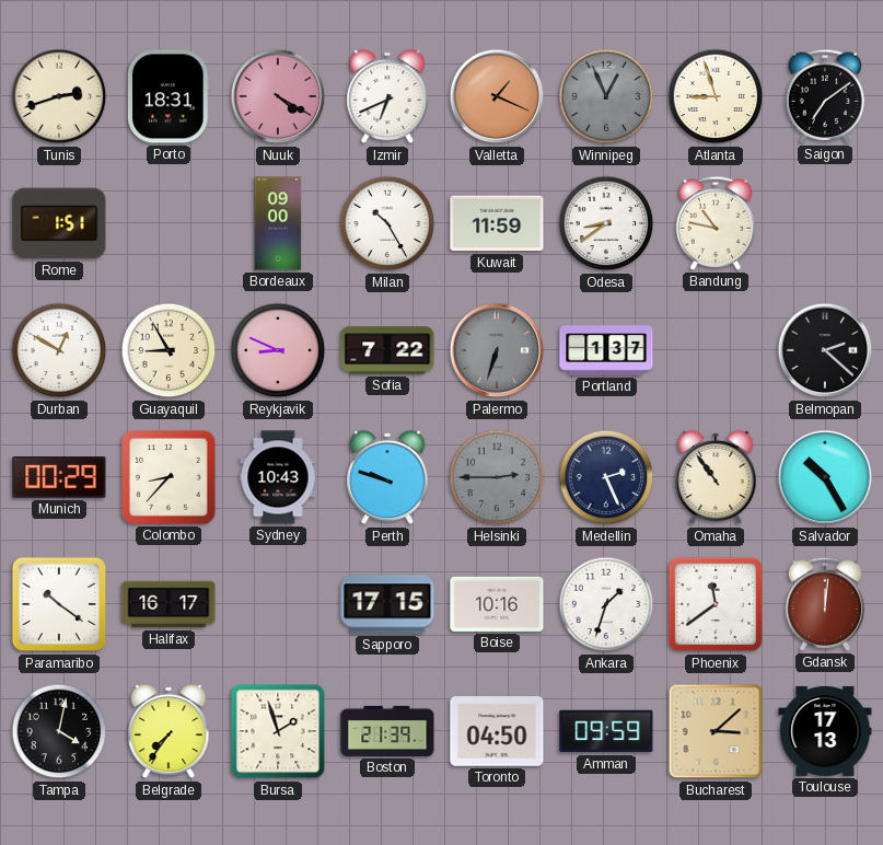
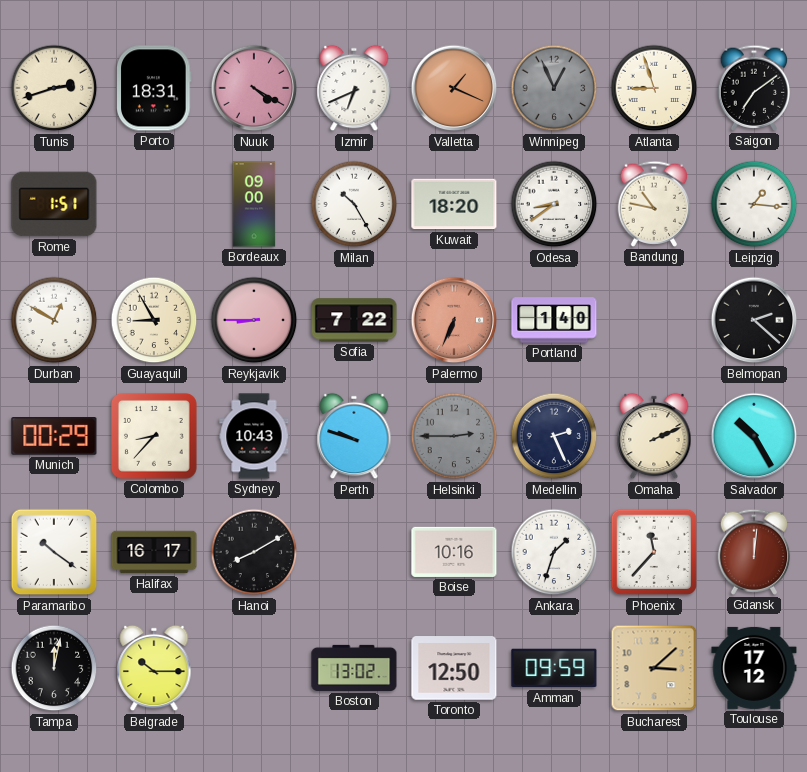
Kuwait: 11:59 -> 18:20 (454, 204)
Leipzig: none -> 1:16 (754, 204)
Reykjavik: 8:49 -> 8:45 (254, 320)
Palermo: 6:33 -> 6:34 (454, 320)
Palermo dial: grey -> salmon (454, 320)
Portland: 1:37 -> 1:40 (554, 320)
Omaha: 10:54 -> 2:11 (654, 436)
Hanoi: none -> 8:10 (254, 552)
Sapporo: 17:15 -> none (387, 604)
Phoenix: 11:39 -> 11:37 (654, 552)
Tampa: 4:02 -> 12:02 (54, 668)
Belgrade: 7:36 -> 10:15 (154, 668)
Bursa: 1:57 -> none (278, 731)
Boston: 21:39 -> 13:02 (354, 668)
Toronto: 04:50 -> 12:50 (454, 668)
Toulouse: 17:13 -> 17:12 (754, 668)
